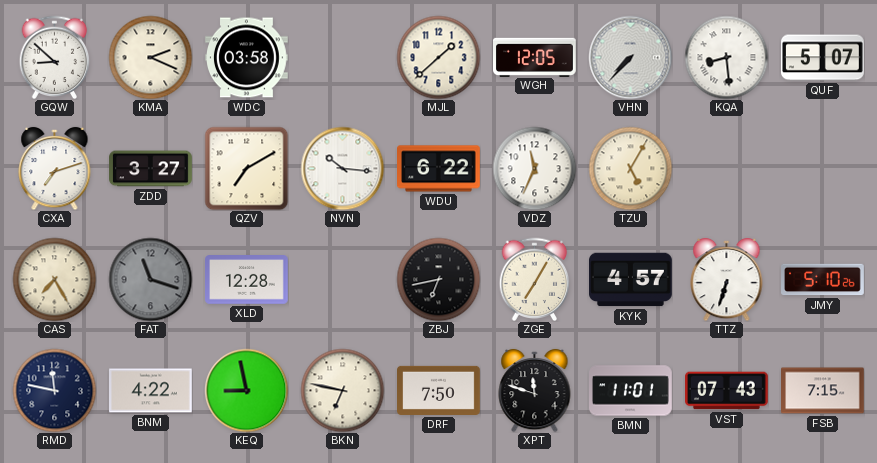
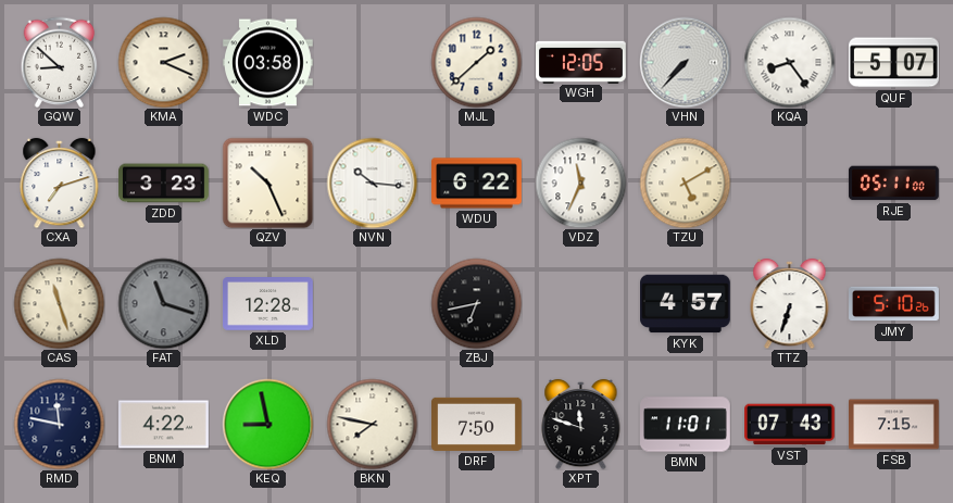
KQA: 8:29 -> 8:24 (789, 62)
ZDD: 3:27 -> 3:23 (164, 184)
QZV: 7:10 -> 10:26 (267, 183)
TZU: 5:05 -> 5:10 (685, 183)
RJE: none -> 05:11 (894, 184)
CAS: 7:25 -> 11:27 (59, 303)
ZGE: 7:05 -> none (535, 279)
BKN: 6:47 -> 7:47 (372, 424)
